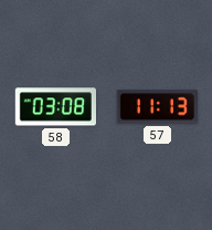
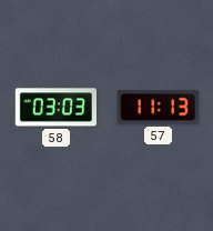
58: 03:08 -> 03:03 (55, 108)
